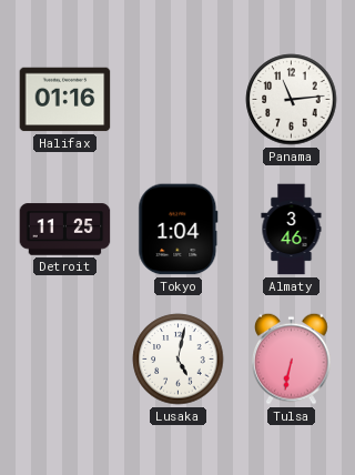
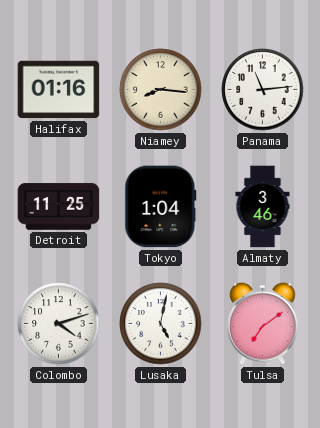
Niamey: none -> 8:16 (161, 90)
Colombo: none -> 4:12 (59, 324)
Tulsa: 6:32 -> 7:09 (263, 323)
